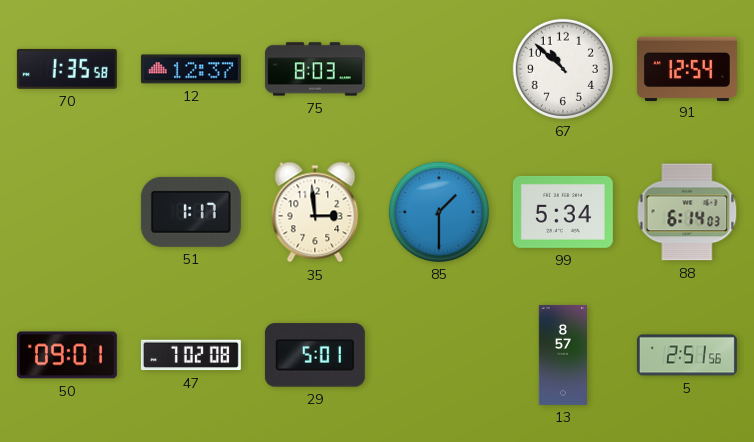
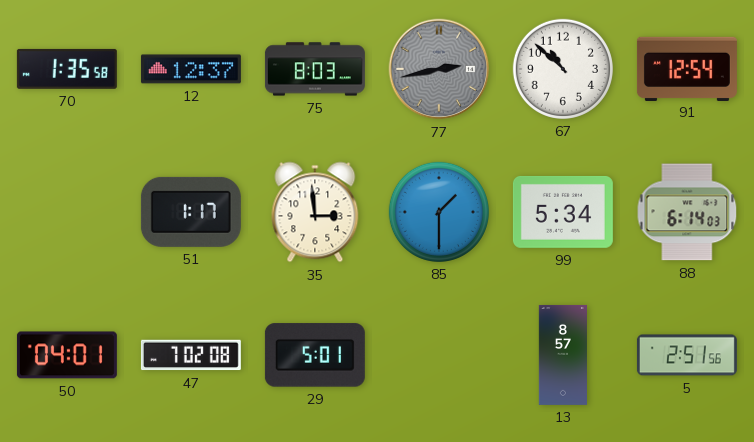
77: none -> 2:43 (439, 69)
50: 09:01 -> 04:01 (67, 355)
